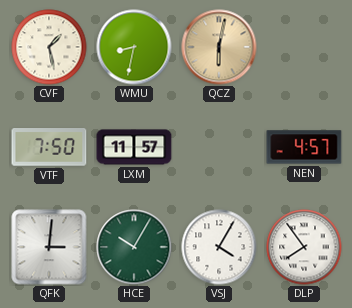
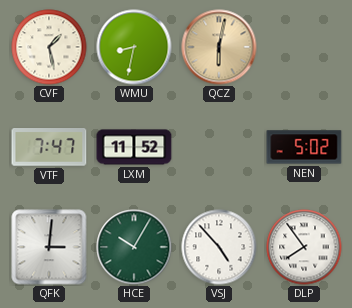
VTF: 7:50 -> 7:47 (49, 147)
LXM: 11:57 -> 11:52 (134, 147)
NEN: 4:57 -> 5:02 (304, 147)
VSJ: 4:05 -> 4:53 (219, 247)
